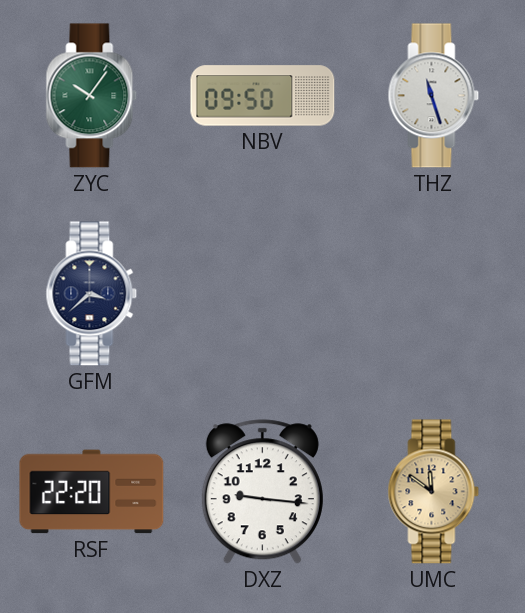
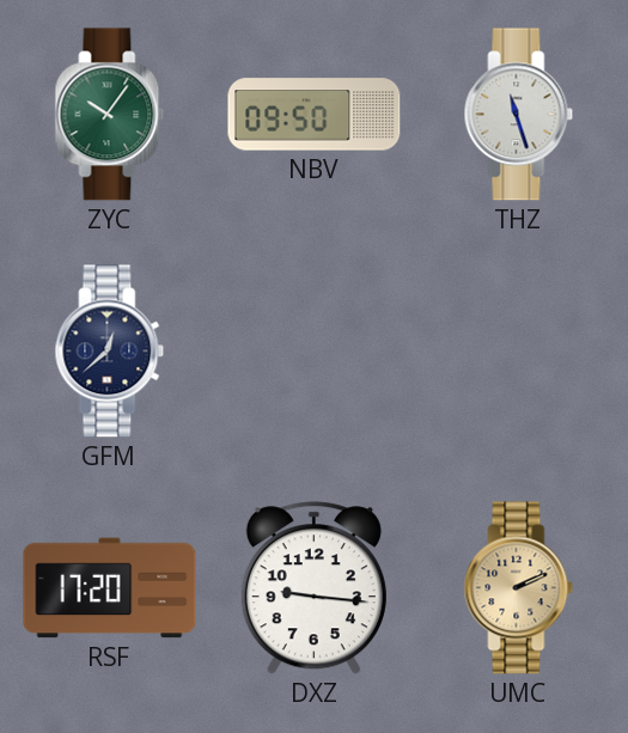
GFM: 3:38 -> 12:38 (110, 352)
RSF: 22:20 -> 17:20 (110, 588)
UMC: 11:51 -> 2:11 (519, 588)
